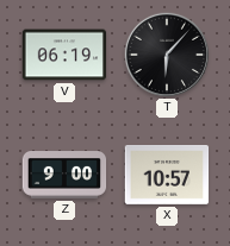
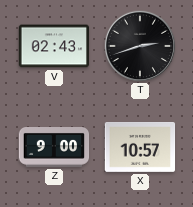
V: 06:19 -> 02:43 (54, 46)
T: 6:07 -> 2:42 (139, 45)
